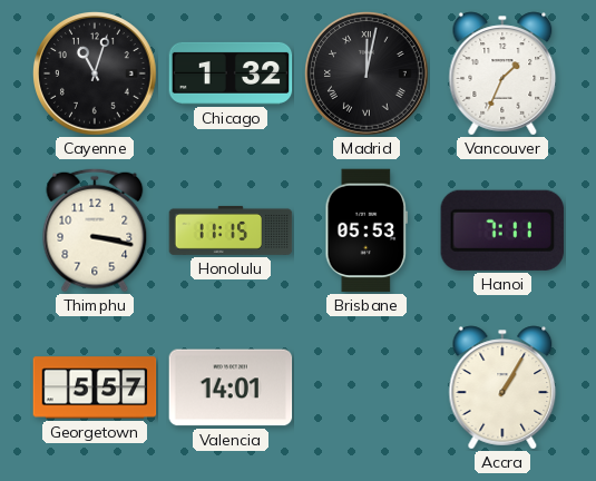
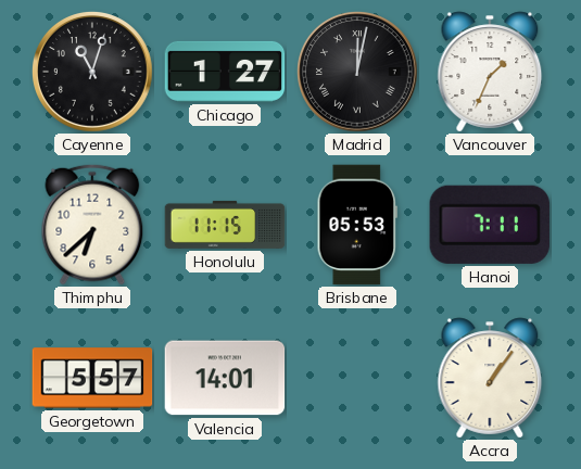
Chicago: 1:32 -> 1:27 (225, 72)
Thimphu: 3:17 -> 6:38 (92, 225)
Accra: 1:05 -> 1:06 (490, 378)
